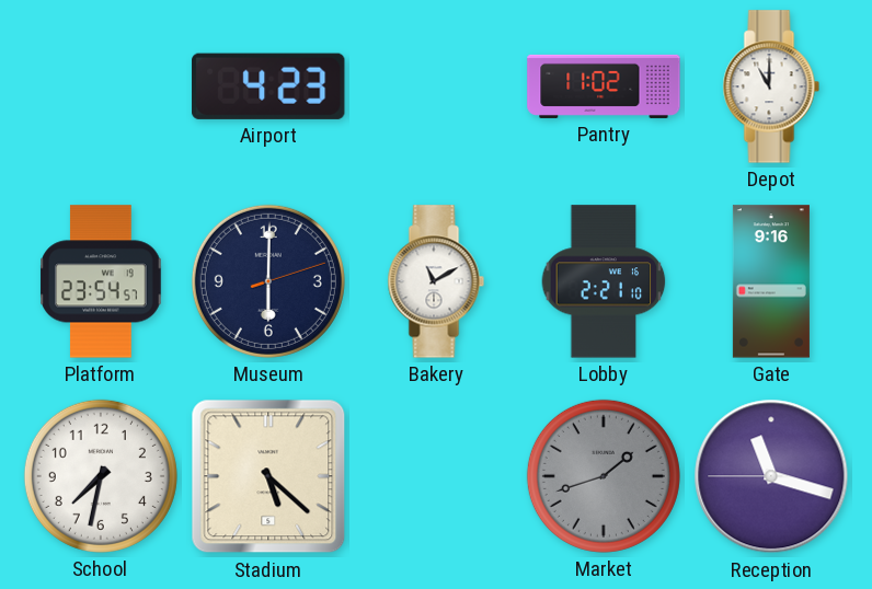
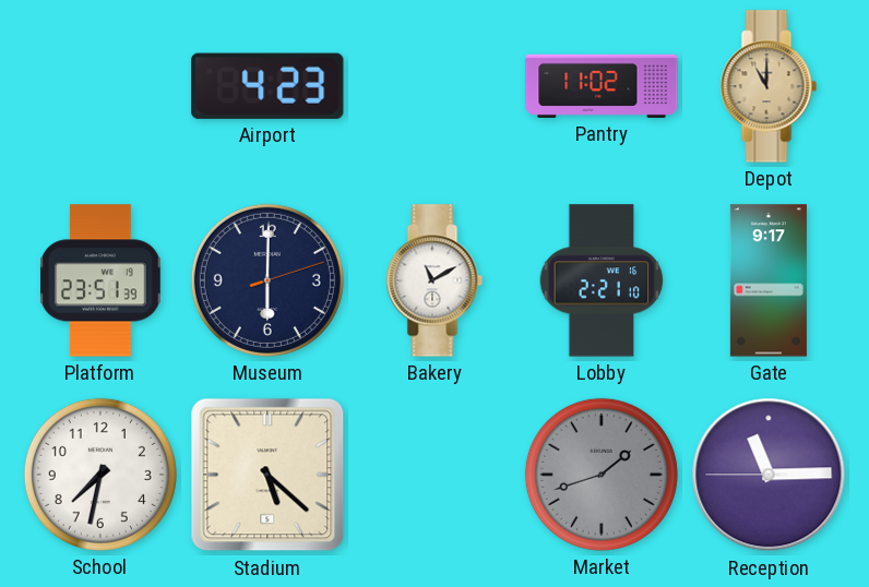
Depot dial: white -> champagne (769, 86)
Platform: 23:54 -> 23:51 (100, 280)
Gate: 9:16 -> 9:17 (769, 280)
Reception: 11:17 -> 11:14 (769, 475)
